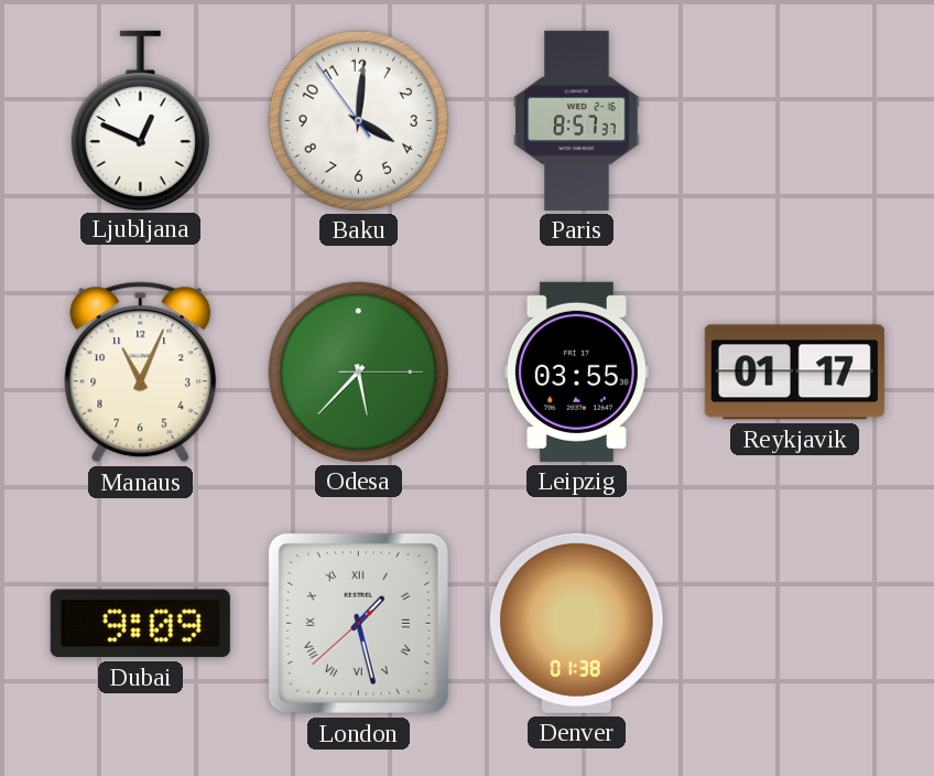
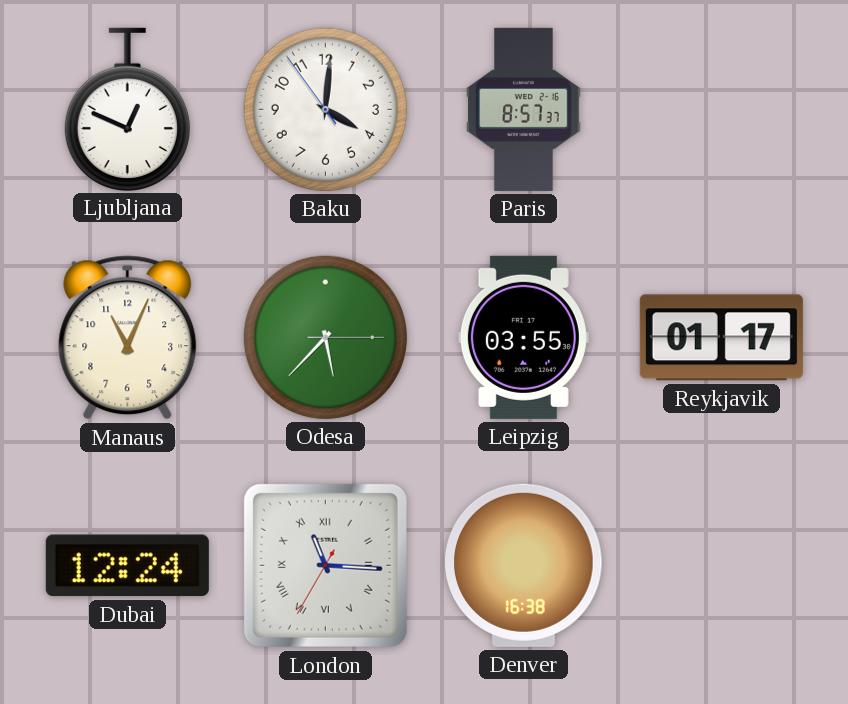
Dubai: 9:09 -> 12:24 (127, 566)
London: 1:27 -> 11:15 (325, 565)
Denver: 01:38 -> 16:38 (524, 565)
